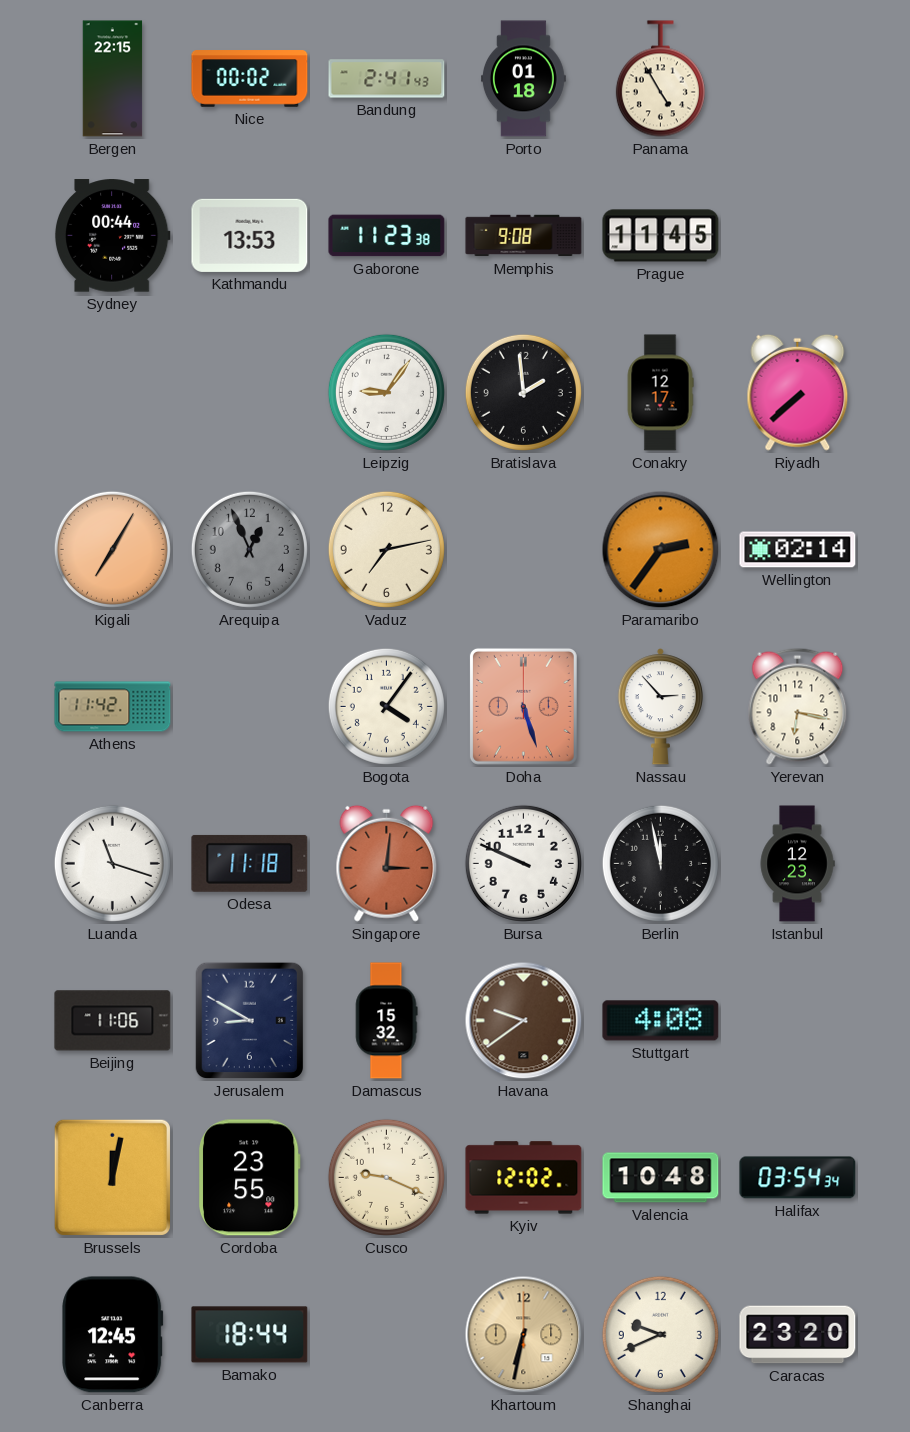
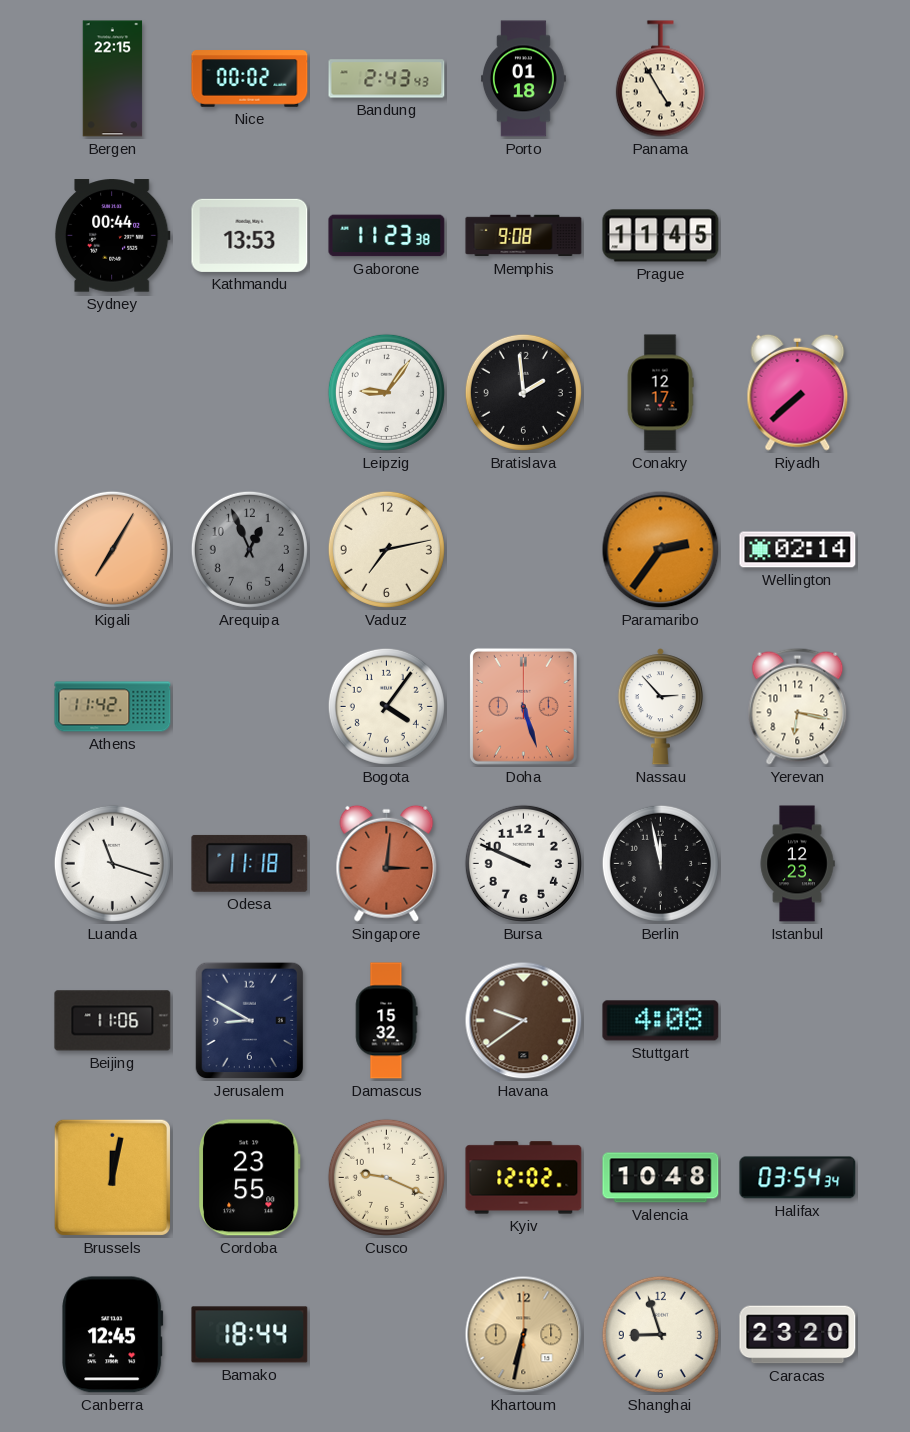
Bandung: 2:41 -> 2:43 (387, 79)
Shanghai: 9:41 -> 8:57 (660, 1334)
